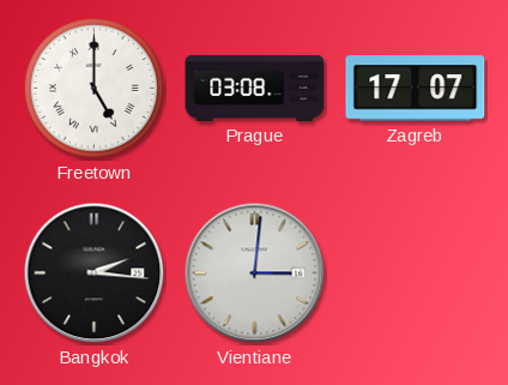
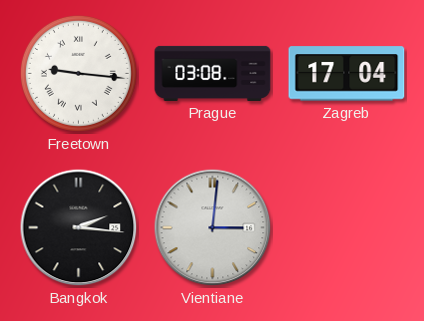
Freetown: 5:00 -> 9:16 (78, 73)
Zagreb: 17:07 -> 17:04 (347, 74)
